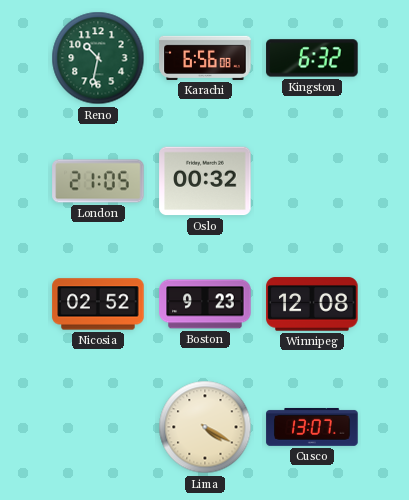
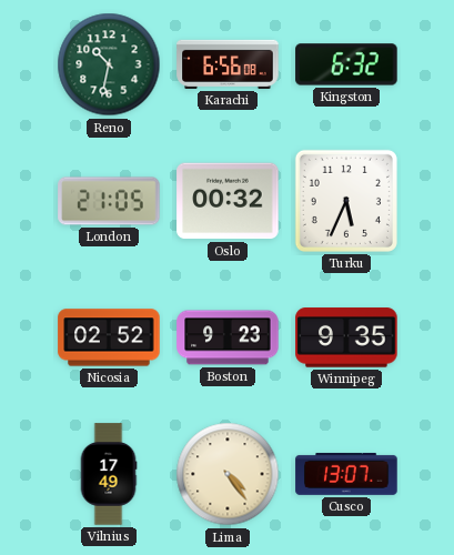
Turku: none -> 5:34 (346, 201)
Winnipeg: 12:08 -> 9:35 (346, 337)
Vilnius: none -> 17:49 (109, 474)
Lima: 4:20 -> 4:24 (228, 474)
